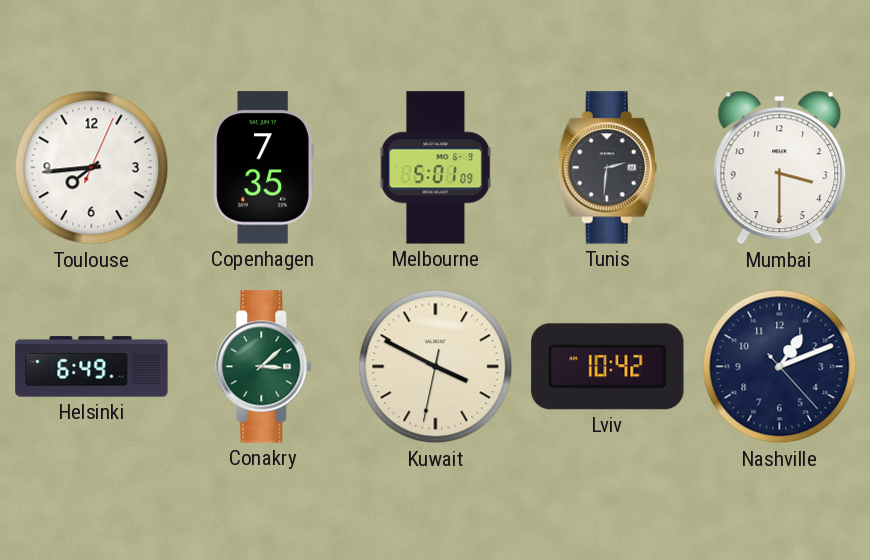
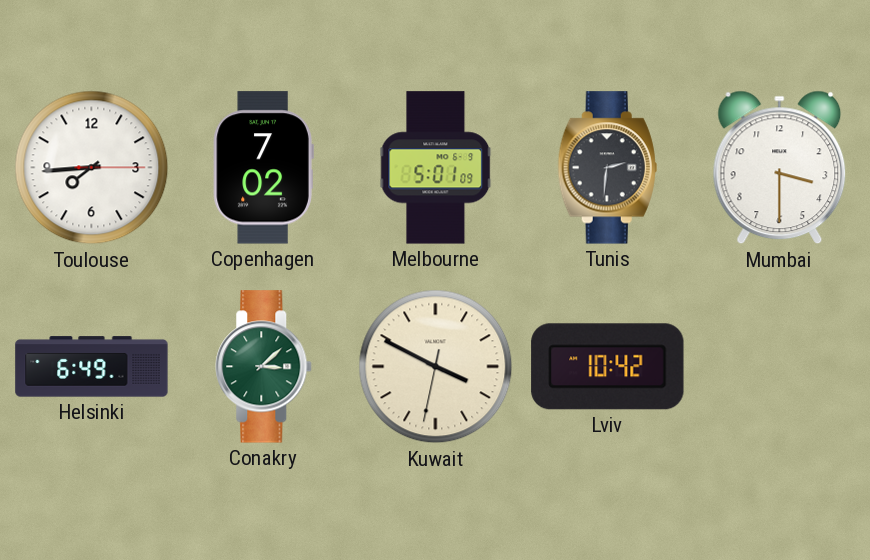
Toulouse: 7:44:04 -> 7:44:15 (92, 168)
Copenhagen: 7:35 -> 7:02 (263, 168)
Nashville: 1:11 -> none (780, 367)
